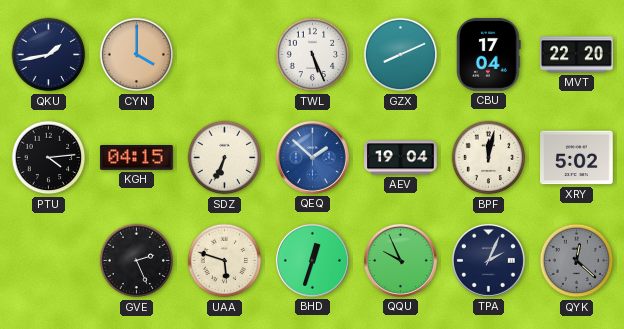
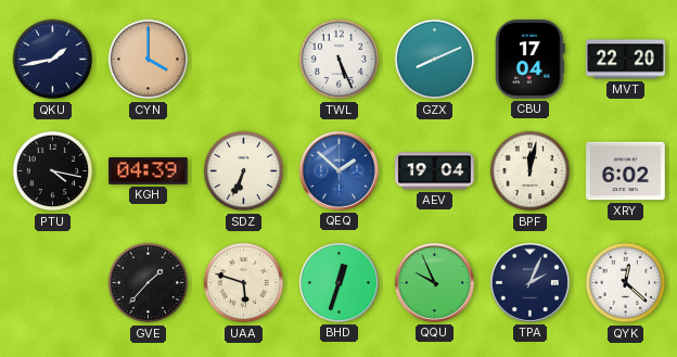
PTU: 4:14 -> 4:17 (53, 171)
KGH: 04:15 -> 04:39 (149, 171)
XRY: 5:02 -> 6:02 (626, 171)
GVE: 2:26 -> 1:37 (149, 283)
QYK dial: grey -> white (626, 283)
